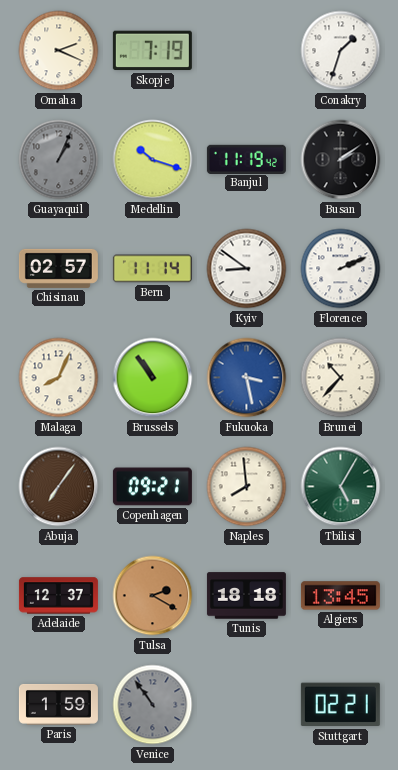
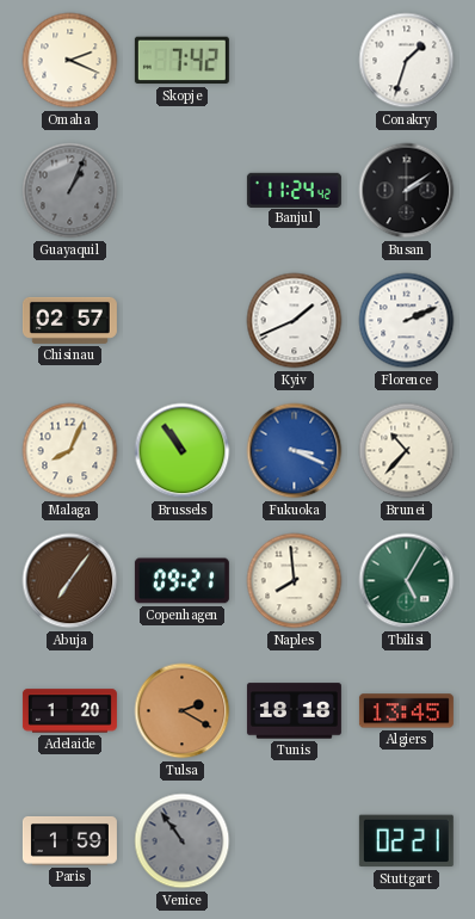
Skopje: 7:19 -> 7:42 (181, 61)
Medellin: 10:18 -> none (153, 160)
Banjul: 11:19 -> 11:24 (294, 190)
Bern: 11:14 -> none (152, 269)
Kyiv: 8:51 -> 1:41 (295, 321)
Fukuoka: 3:28 -> 3:19 (295, 451)
Adelaide: 12:37 -> 1:20 (69, 711)
